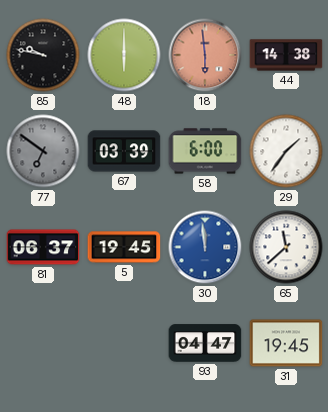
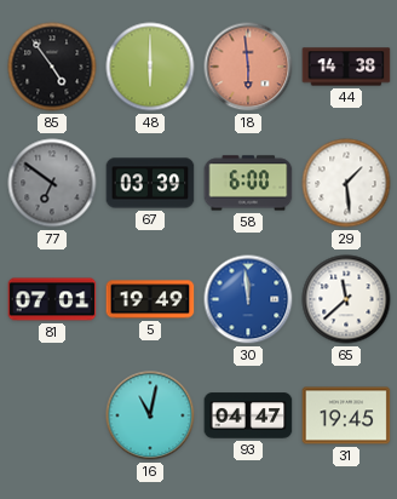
85: 9:47 -> 4:54 (52, 67)
29: 1:36 -> 1:29 (346, 183)
81: 06:37 -> 07:01 (52, 299)
5: 19:45 -> 19:49 (150, 299)
16: none -> 11:02 (150, 415)
